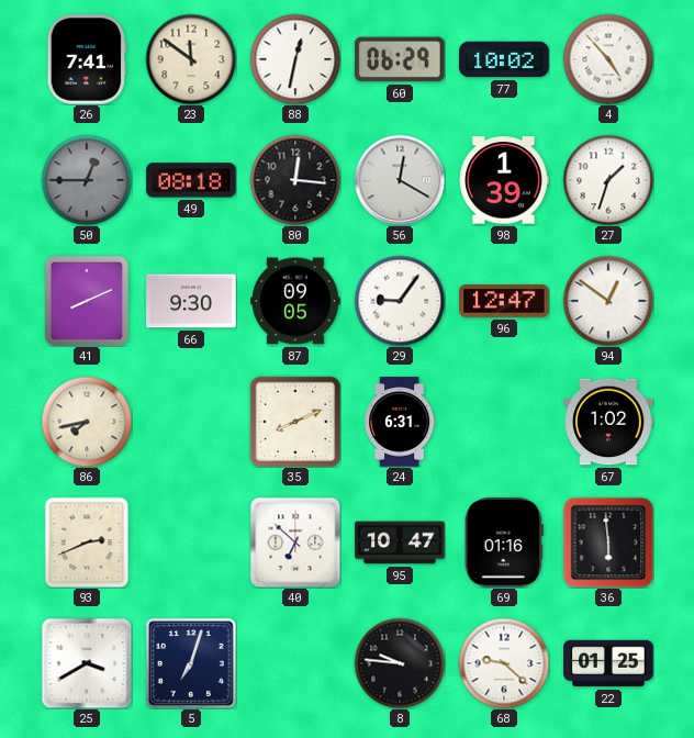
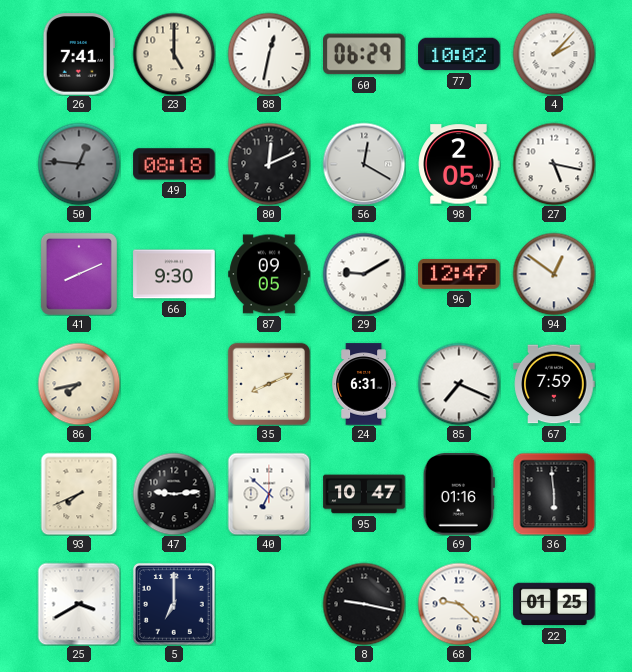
23: 11:51 -> 5:00 (174, 54)
4: 4:53 -> 2:07 (554, 54)
50: 12:45 -> 12:46 (79, 164)
80: 12:16 -> 12:11 (269, 164)
98: 1:39 -> 2:05 (459, 164)
27: 1:33 -> 5:17 (554, 164)
29: 9:06 -> 9:10 (364, 274)
85: none -> 7:19 (459, 384)
67: 1:02 -> 7:59 (554, 384)
93: 2:41 -> 7:41 (79, 494)
47: none -> 9:14 (174, 494)
5: 7:03 -> 7:00 (174, 604)
8: 9:46 -> 9:17 (364, 604)
